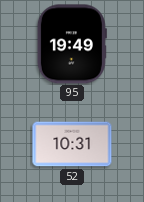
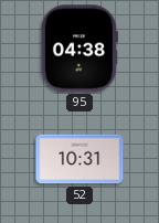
95: 19:49 -> 04:38 (79, 49)
